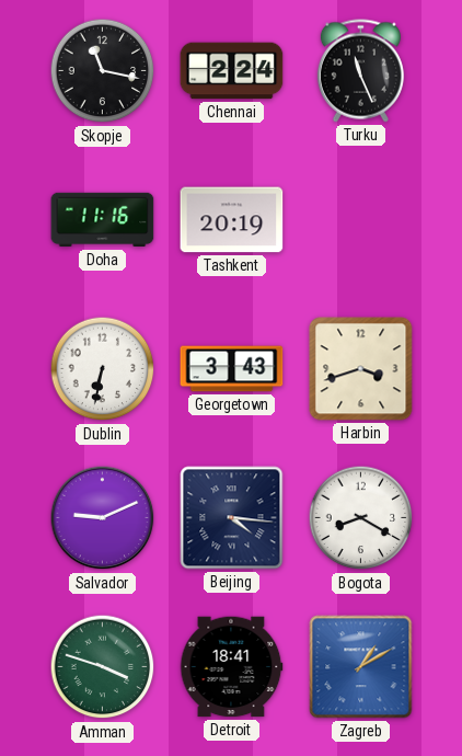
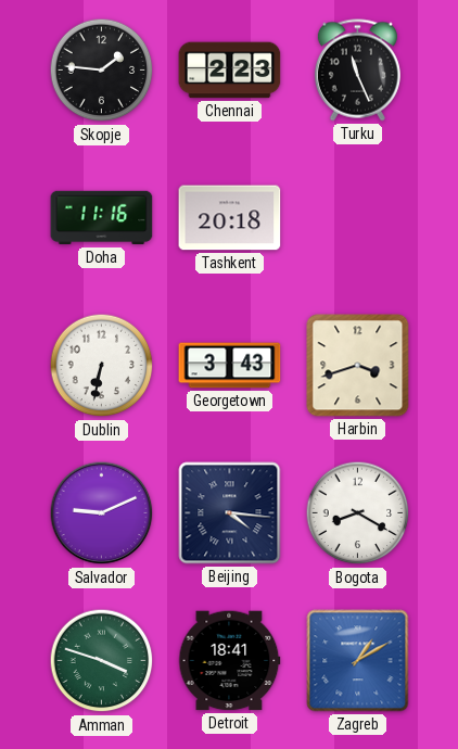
Skopje: 11:17 -> 1:46 (102, 71)
Chennai: 2:24 -> 2:23 (230, 71)
Tashkent: 20:19 -> 20:18 (230, 218)
